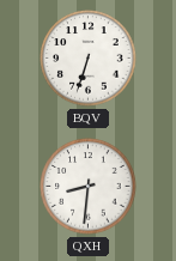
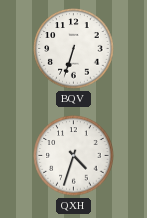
QXH: 8:31 -> 4:33 (74, 156)
